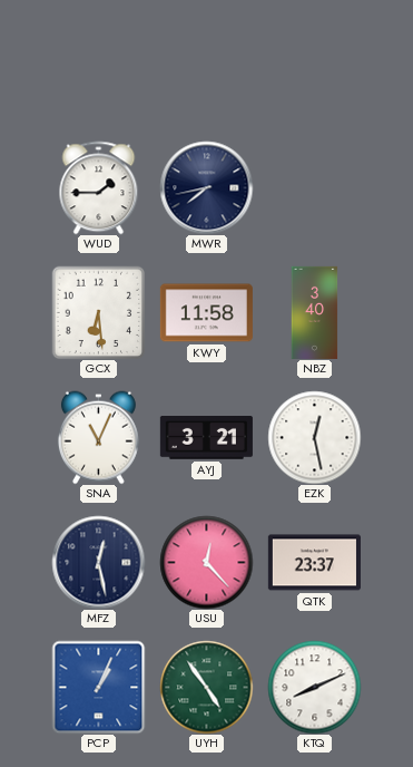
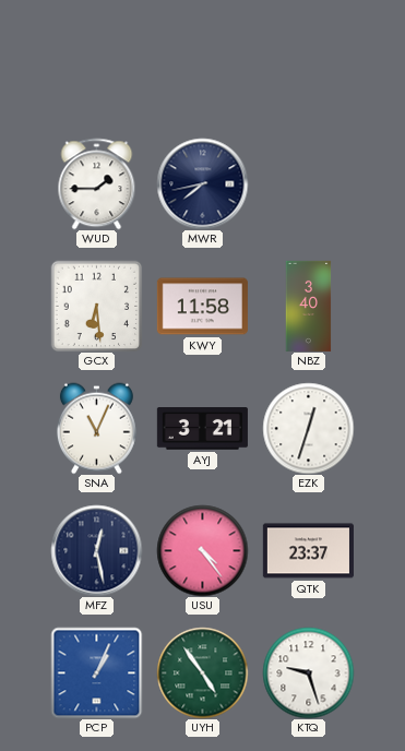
EZK: 12:28 -> 12:33 (308, 428)
USU: 12:23 -> 4:24 (202, 550)
KTQ: 8:11 -> 9:27 (308, 672)
